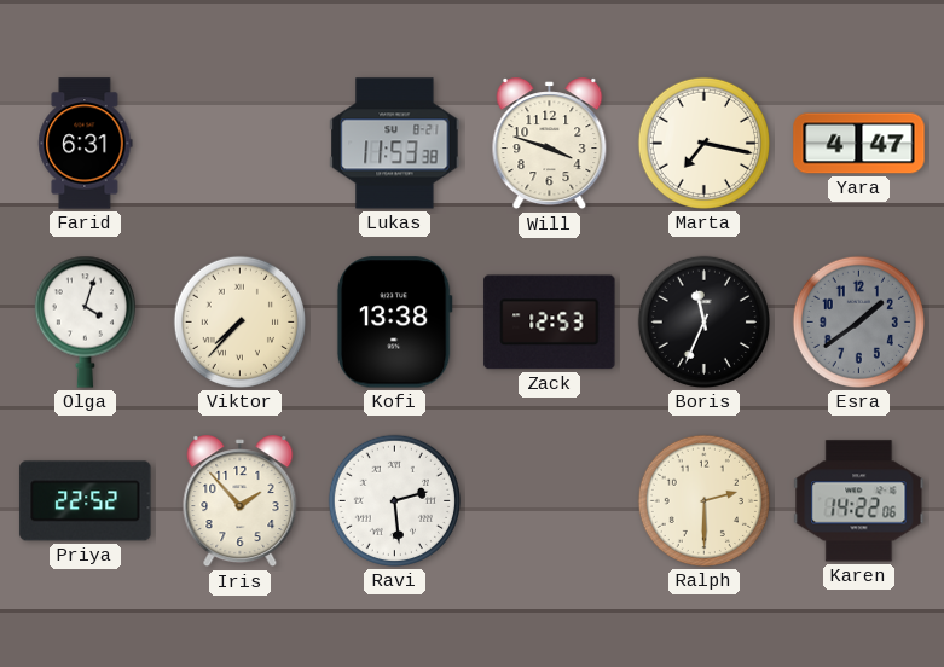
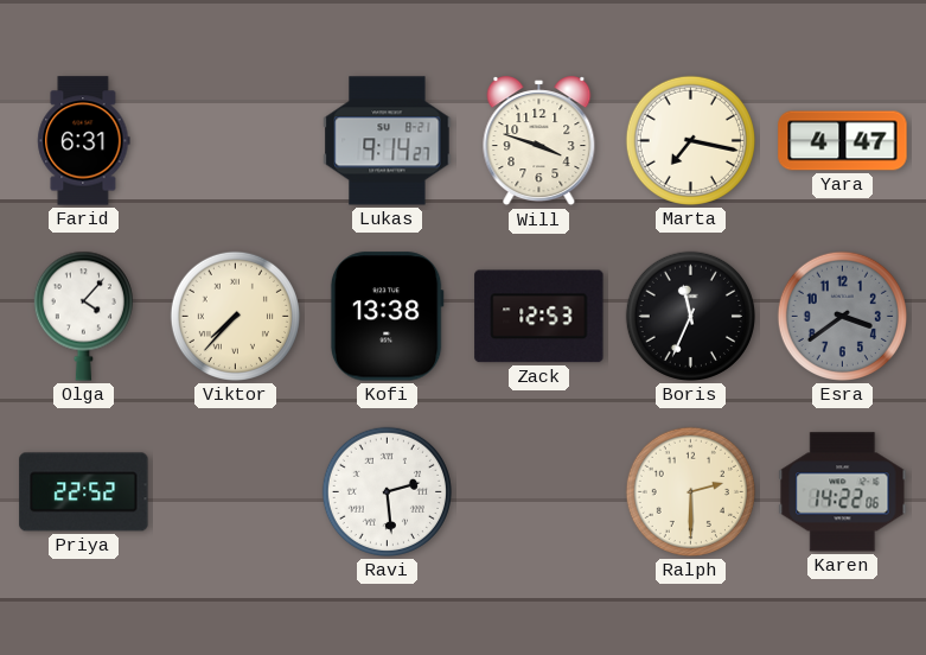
Lukas: 11:53 -> 9:14 (388, 141)
Olga: 4:03 -> 4:07 (83, 316)
Esra: 1:39 -> 3:39 (842, 316)
Iris: 1:53 -> none (241, 501)
